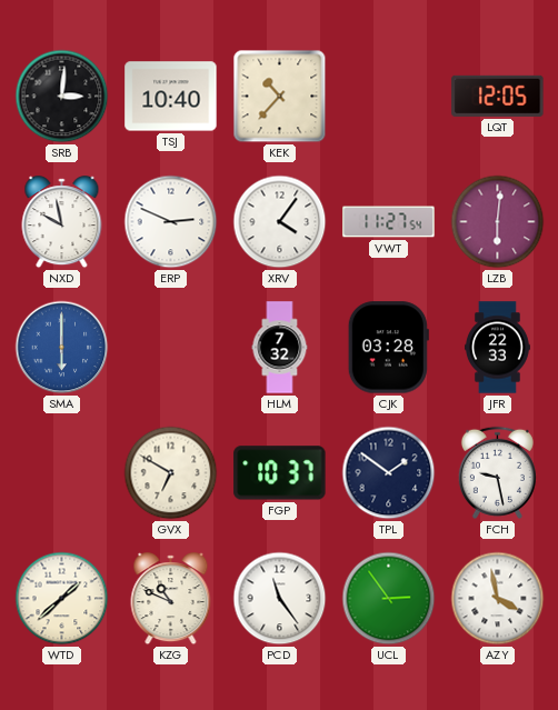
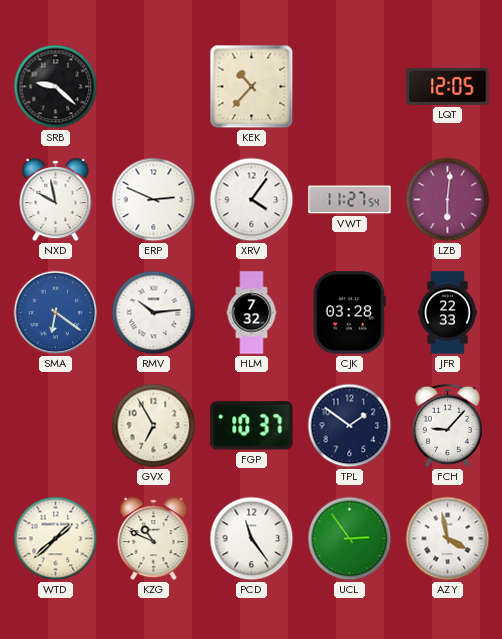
SRB: 3:01 -> 9:22 (56, 87)
TSJ: 10:40 -> none (171, 97)
SMA: 6:00 -> 6:21 (56, 313)
RMV: none -> 10:14 (154, 313)
GVX: 6:50 -> 6:55 (154, 426)
FCH: 9:28 -> 9:07 (447, 425)
